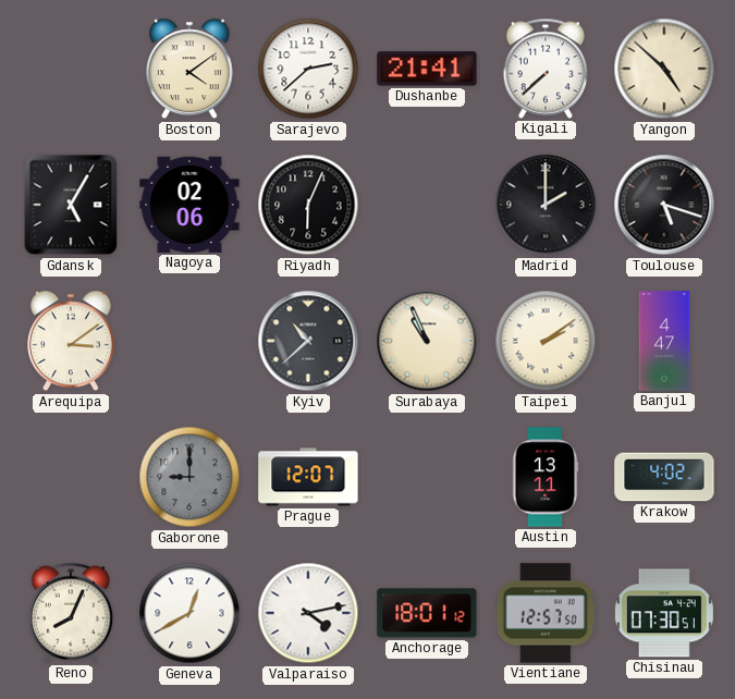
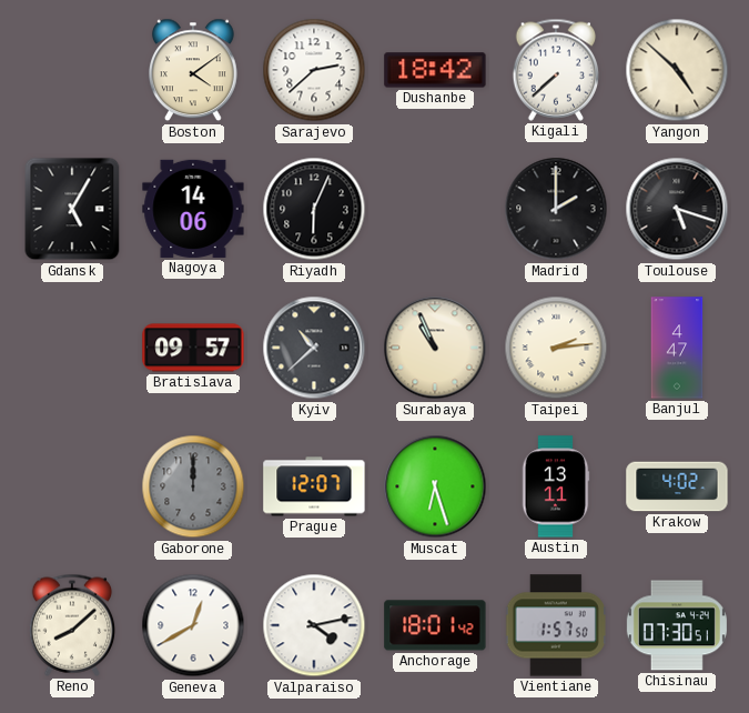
Dushanbe: 21:41 -> 18:42 (435, 70)
Nagoya: 02:06 -> 14:06 (193, 209)
Arequipa: 3:09 -> none (72, 341)
Bratislava: none -> 09:57 (193, 348)
Taipei: 2:09 -> 2:14 (556, 348)
Gaborone: 9:00 -> 12:00 (193, 486)
Muscat: none -> 6:27 (435, 486)
Reno: 8:04 -> 8:08 (72, 625)
Anchorage: 18:01:12 -> 18:01:42 (435, 625)
Vientiane: 12:57 -> 1:57 (556, 625)
